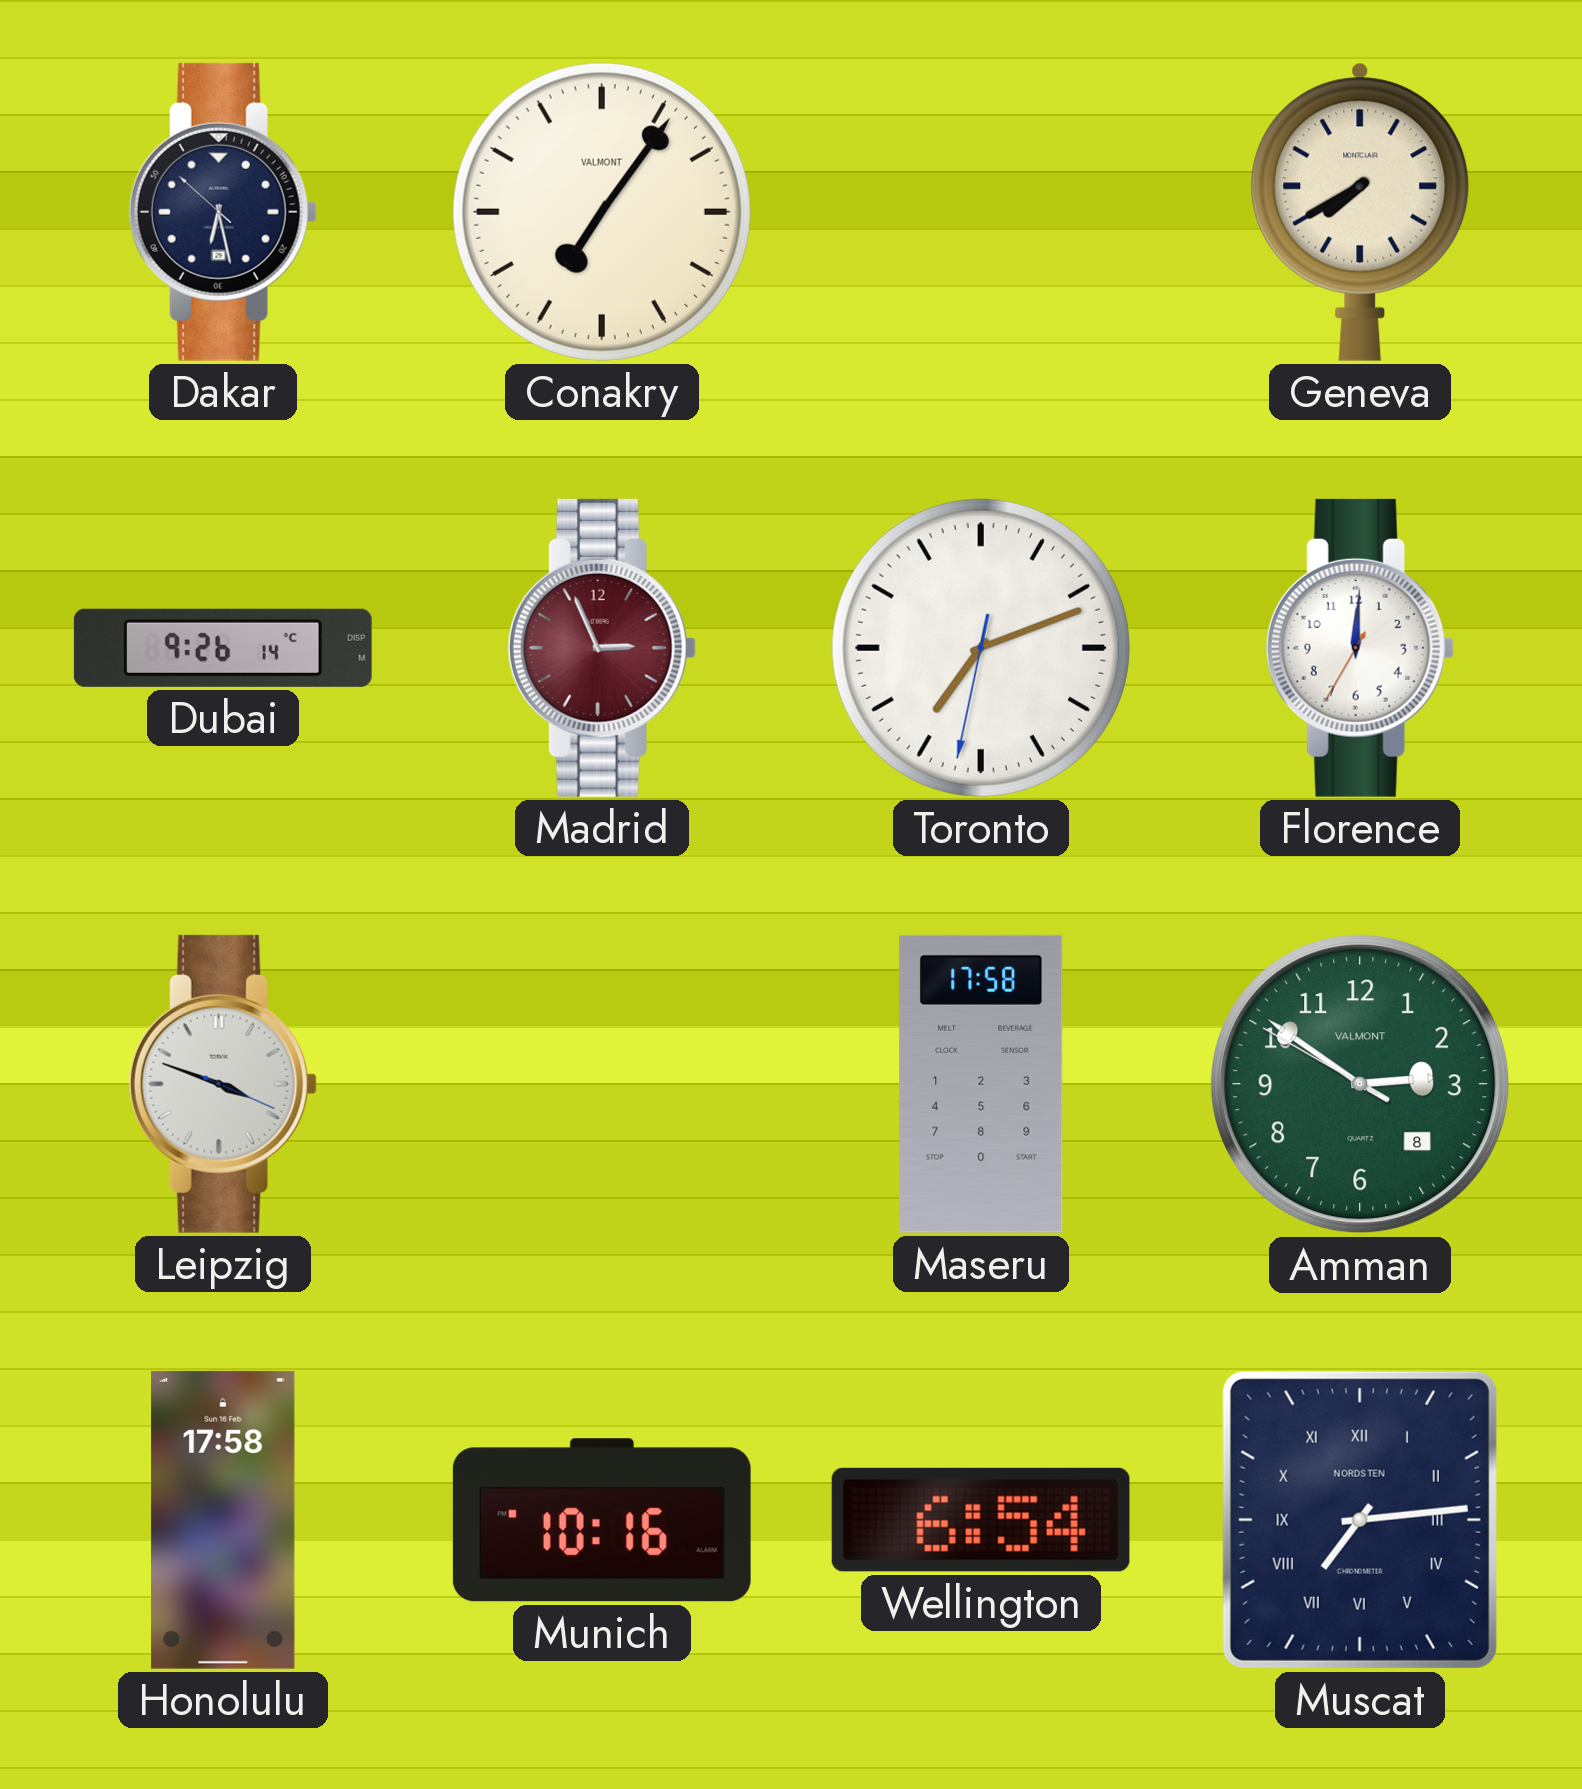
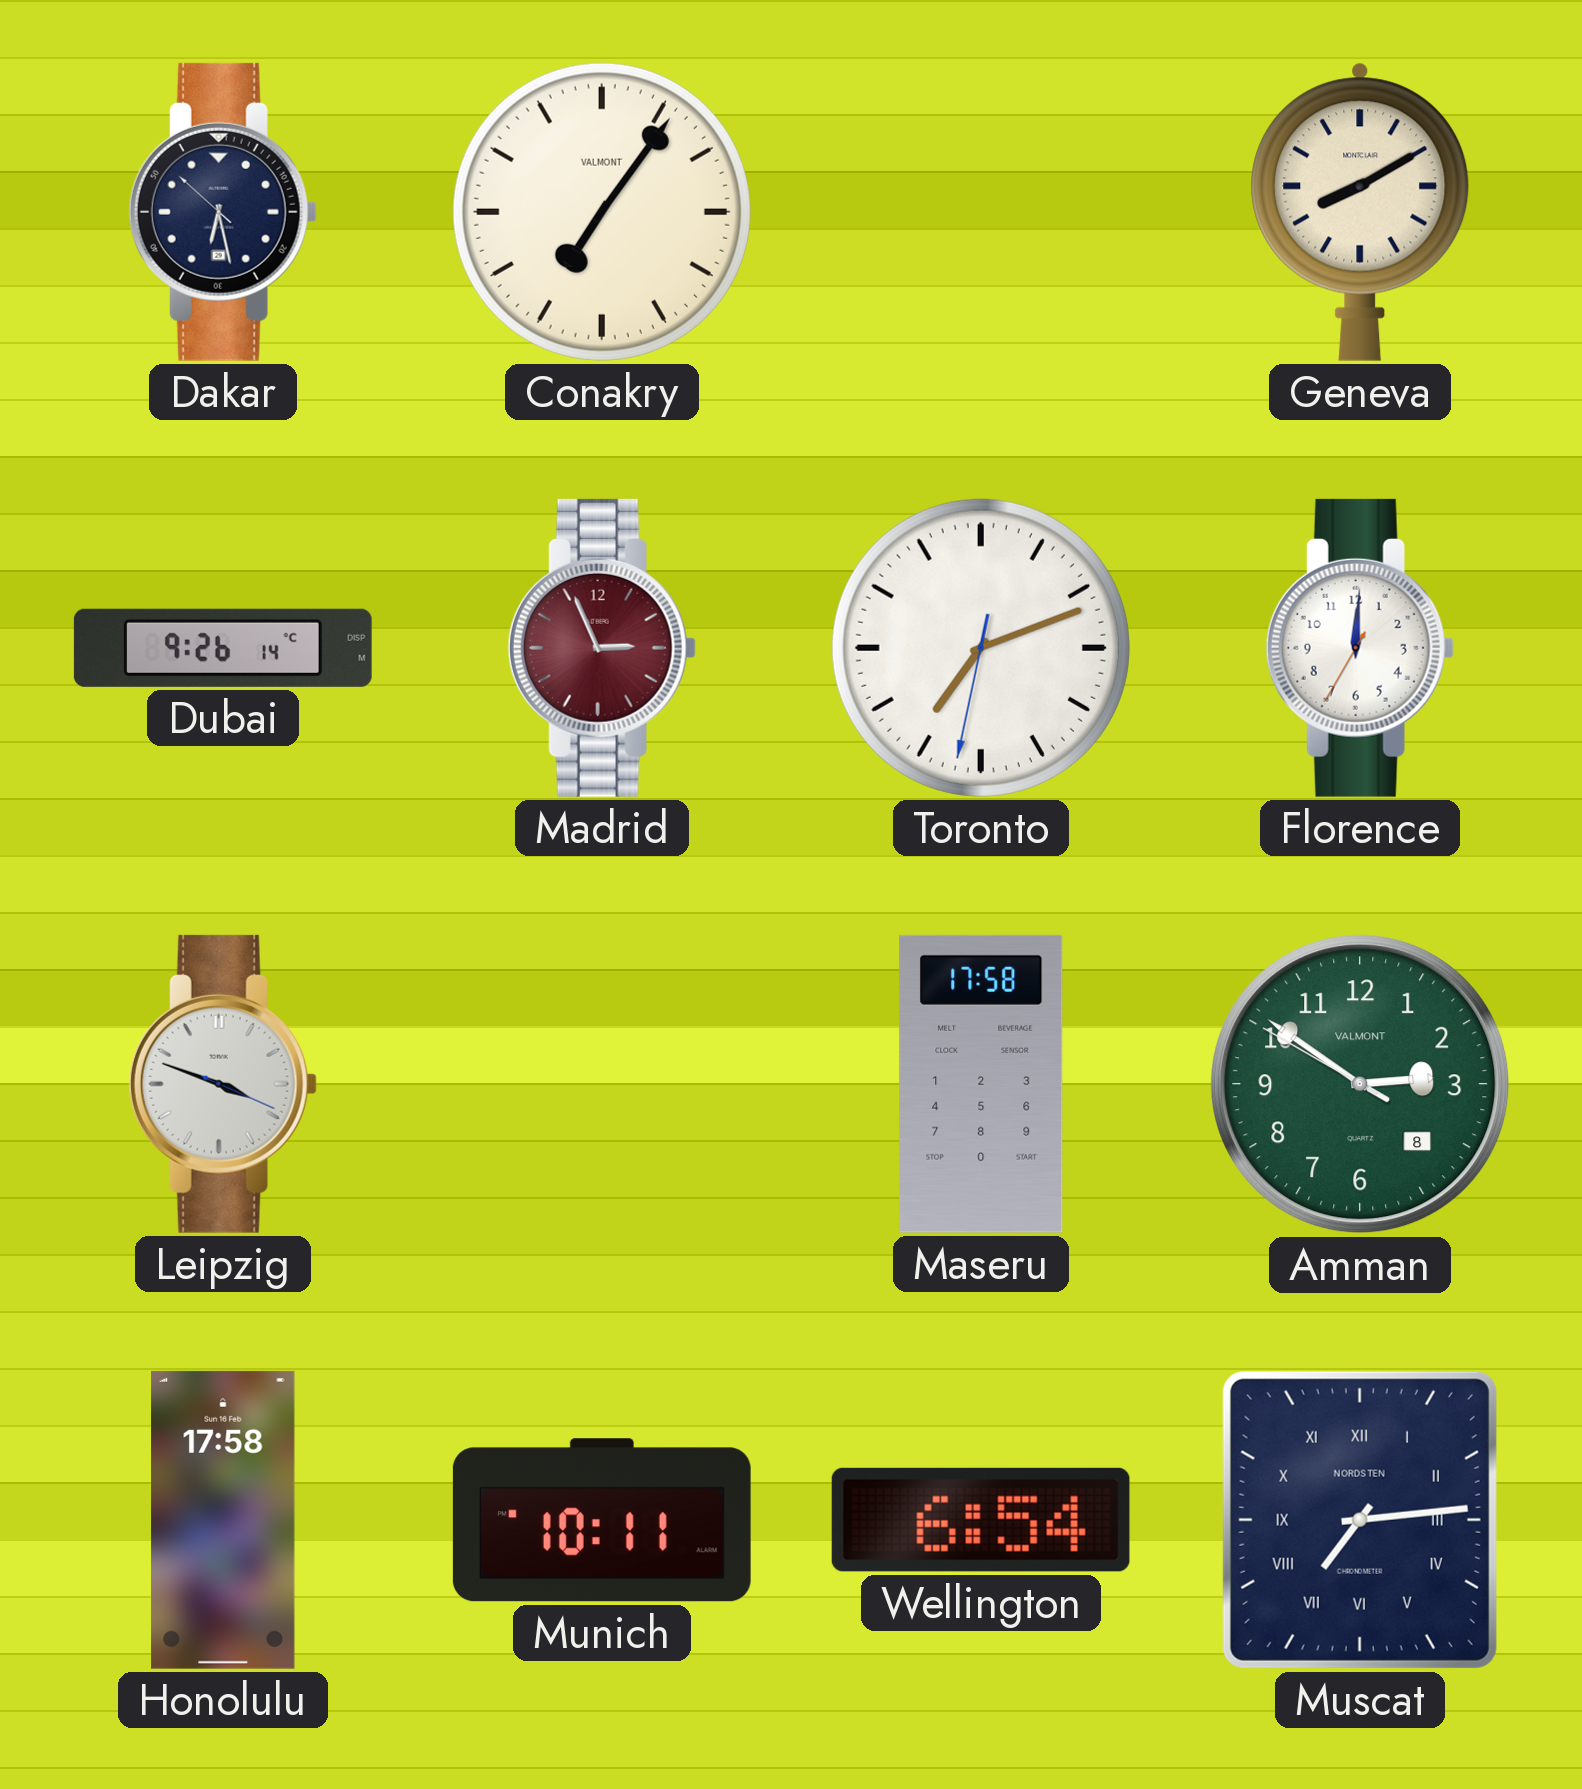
Geneva: 7:40 -> 8:10 (1360, 212)
Munich: 10:16 -> 10:11 (602, 1520)
